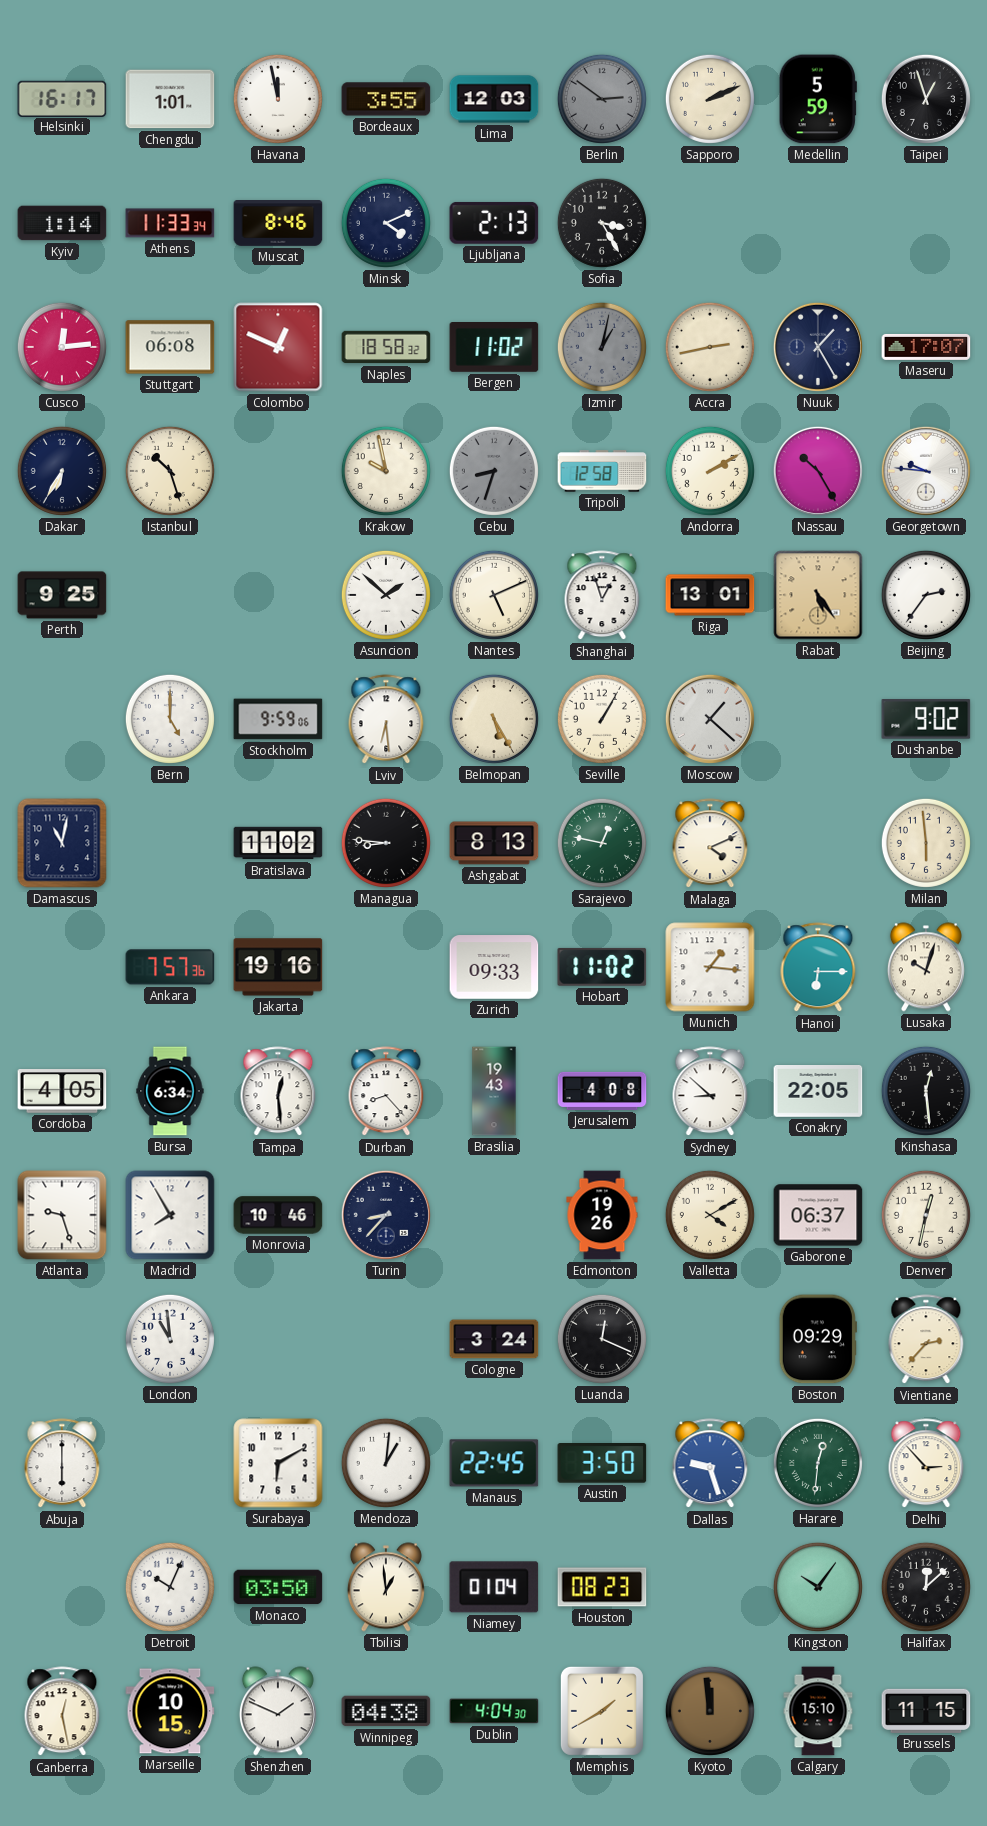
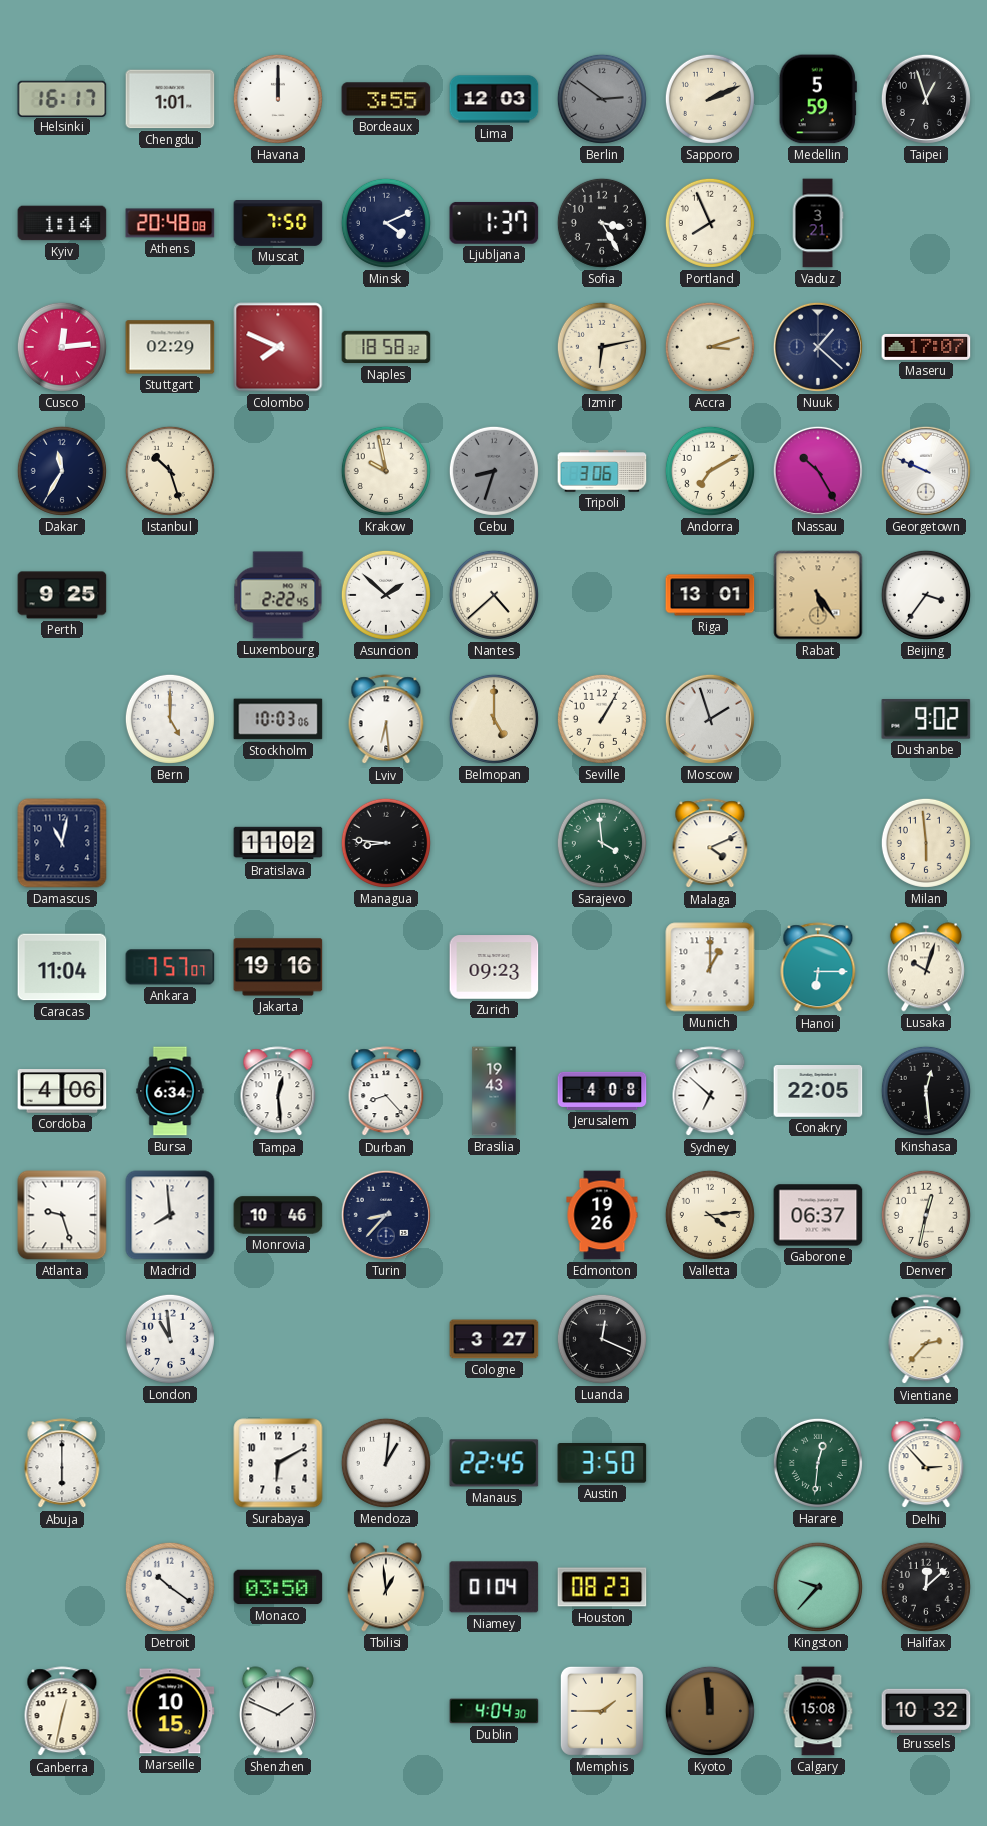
Havana: 11:58 -> 12:00 (278, 99)
Athens: 11:33 -> 20:48 (170, 223)
Muscat: 8:46 -> 7:50 (278, 224)
Ljubljana: 2:13 -> 1:37 (494, 223)
Portland: none -> 7:56 (710, 223)
Vaduz: none -> 3:21 (818, 223)
Stuttgart: 06:08 -> 02:29 (170, 347)
Colombo: 12:49 -> 7:49 (278, 347)
Bergen: 11:02 -> none (494, 348)
Izmir: 1:02 -> 6:13 (602, 347)
Izmir dial: grey -> cream (602, 347)
Accra: 2:43 -> 3:12 (710, 347)
Nuuk: 1:25 -> 1:22 (818, 347)
Dakar: 6:35 -> 11:35 (62, 471)
Tripoli: 12:58 -> 3:06 (602, 471)
Andorra: 2:10 -> 7:10 (710, 471)
Georgetown: 9:46 -> 9:49 (926, 471)
Luxembourg: none -> 2:22 (278, 595)
Nantes: 5:11 -> 4:38 (494, 595)
Shanghai: 12:57 -> none (602, 596)
Beijing: 2:36 -> 3:36 (926, 595)
Stockholm: 9:59 -> 10:03 (278, 719)
Belmopan: 5:25 -> 5:00 (494, 719)
Moscow: 1:22 -> 1:57 (710, 719)
Ashgabat: 8:13 -> none (494, 843)
Sarajevo: 12:47 -> 3:59 (602, 843)
Caracas: none -> 11:04 (62, 967)
Ankara: 7:57:36 -> 7:57:07 (170, 967)
Zurich: 09:33 -> 09:23 (494, 967)
Hobart: 11:02 -> none (602, 967)
Munich: 1:16 -> 1:00 (710, 967)
Cordoba: 4:05 -> 4:06 (62, 1091)
Sydney: 8:52 -> 6:52 (710, 1092)
Madrid: 7:55 -> 7:59 (170, 1215)
Valletta: 4:10 -> 4:14 (710, 1215)
Cologne: 3:24 -> 3:27 (494, 1339)
Boston: 09:29 -> none (818, 1339)
Dallas: 9:27 -> none (710, 1464)
Detroit: 10:04 -> 10:21 (170, 1587)
Kingston: 10:06 -> 9:37 (818, 1587)
Canberra: 12:28 -> 12:32 (62, 1712)
Winnipeg: 04:38 -> none (386, 1711)
Memphis: 1:40 -> 1:45 (602, 1711)
Calgary: 15:10 -> 15:08 (818, 1711)
Brussels: 11:15 -> 10:32 (926, 1711)
